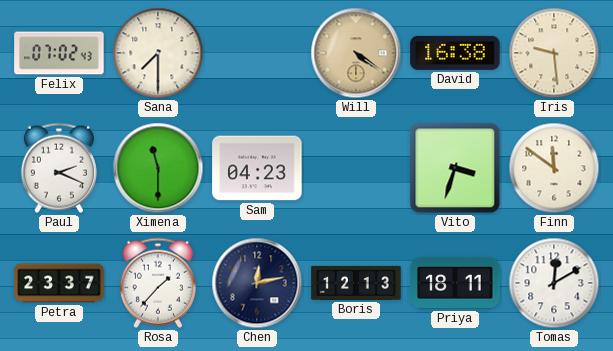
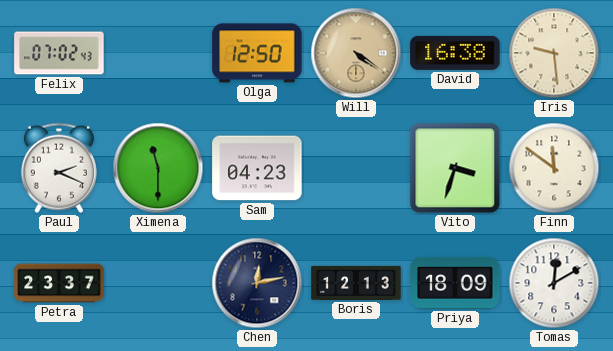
Sana: 7:30 -> none (158, 53)
Olga: none -> 12:50 (257, 53)
Rosa: 1:37 -> none (158, 283)
Priya: 18:11 -> 18:09 (455, 283)
